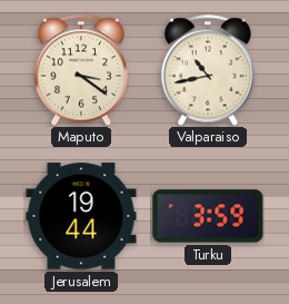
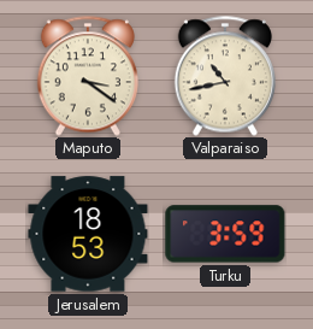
Jerusalem: 19:44 -> 18:53 (88, 234)
